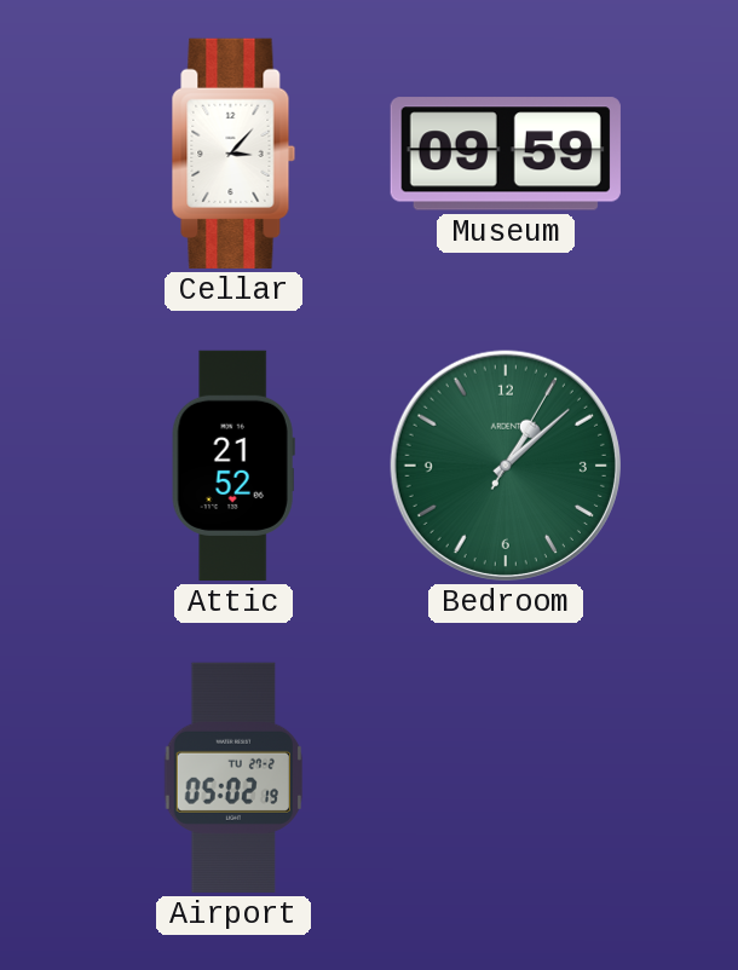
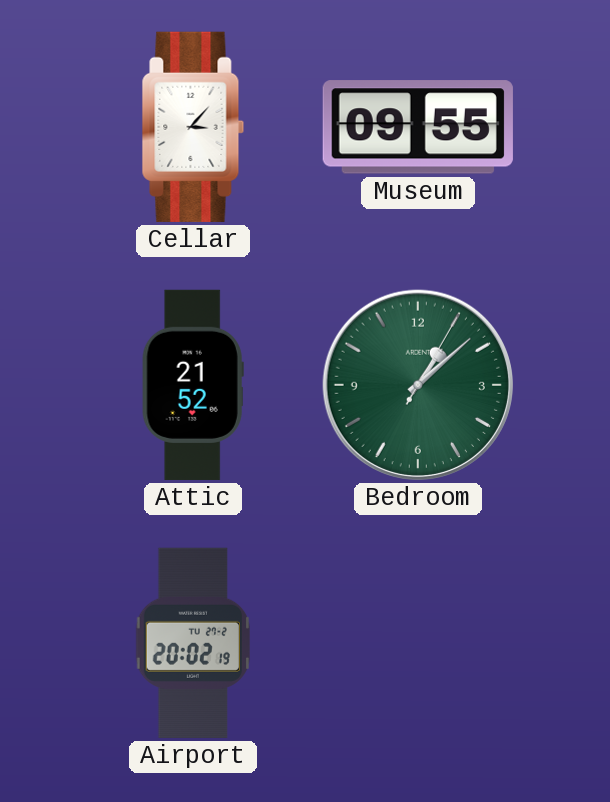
Museum: 09:59 -> 09:55 (418, 127)
Airport: 05:02 -> 20:02 (192, 643)
